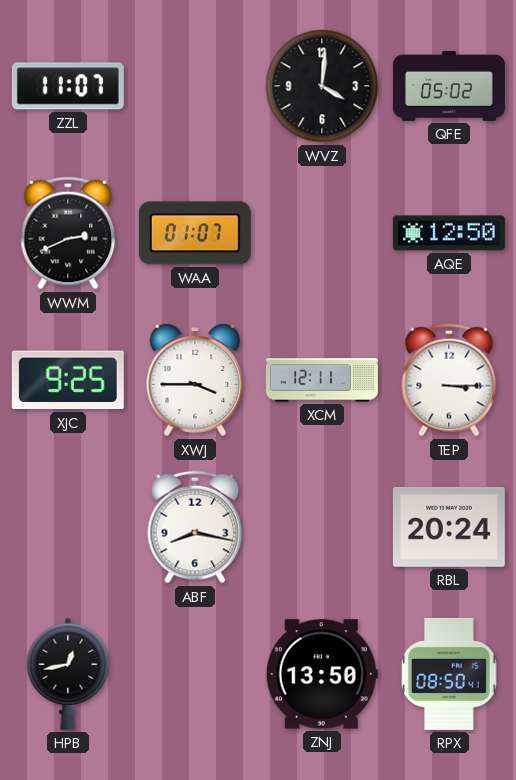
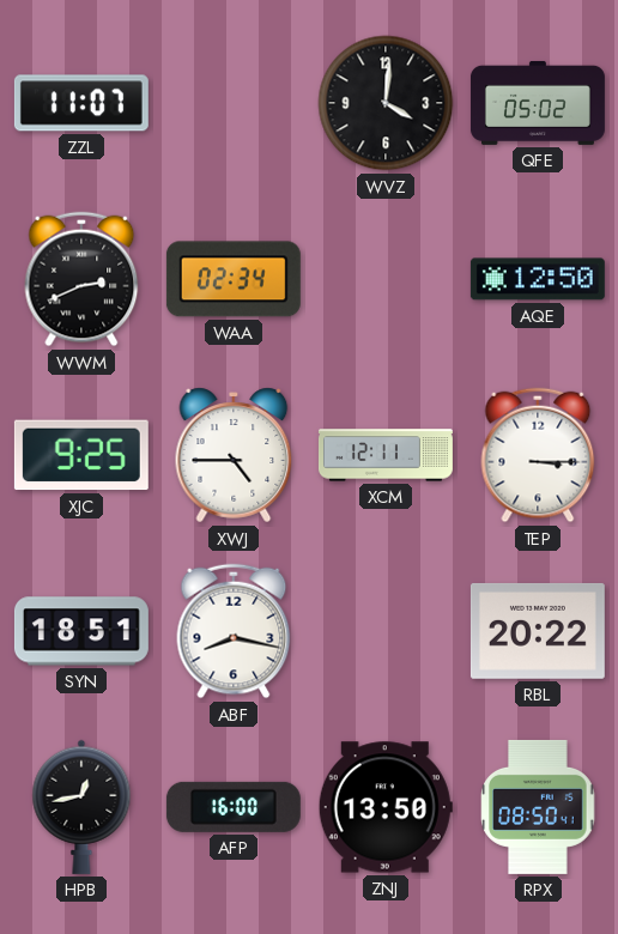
WAA: 01:07 -> 02:34 (234, 279)
XWJ: 3:45 -> 4:45 (234, 455)
SYN: none -> 18:51 (81, 631)
RBL: 20:24 -> 20:22 (538, 631)
AFP: none -> 16:00 (234, 807)
